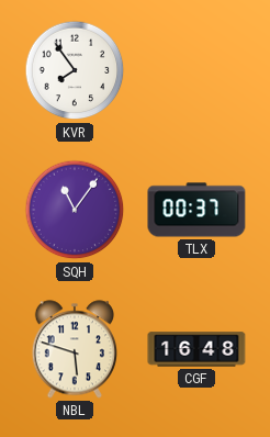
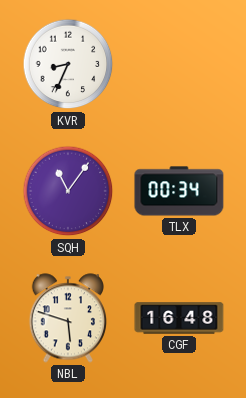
KVR: 7:54 -> 8:34 (68, 64)
TLX: 00:37 -> 00:34 (179, 191)
